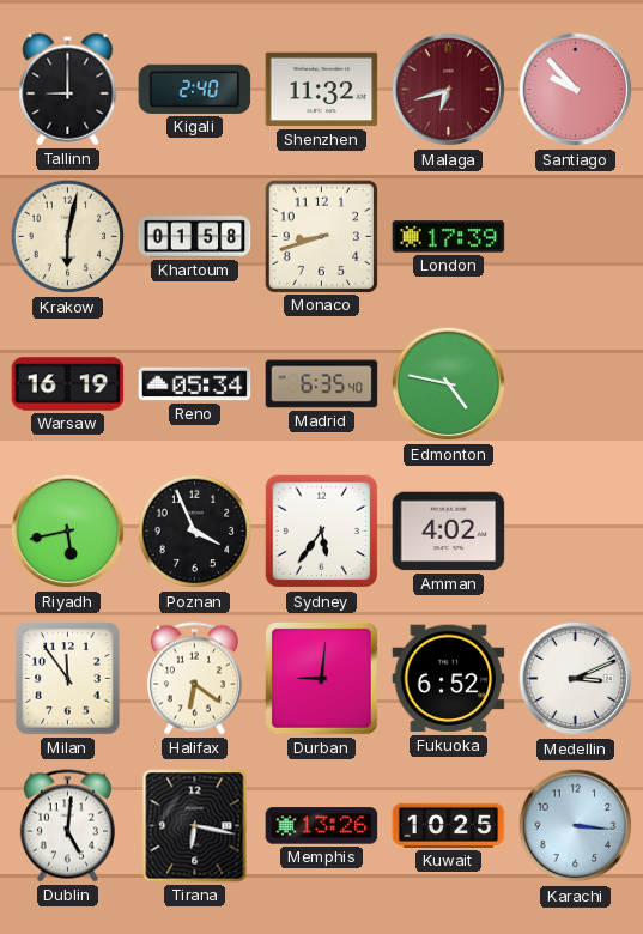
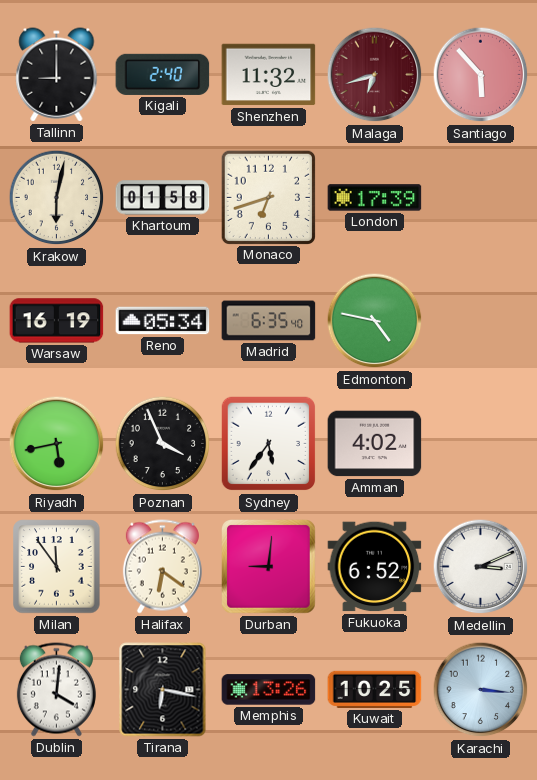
Santiago: 9:53 -> 5:53 (481, 75)
Monaco: 8:42 -> 6:42 (268, 197)
Dublin: 5:01 -> 4:01 (56, 690)
